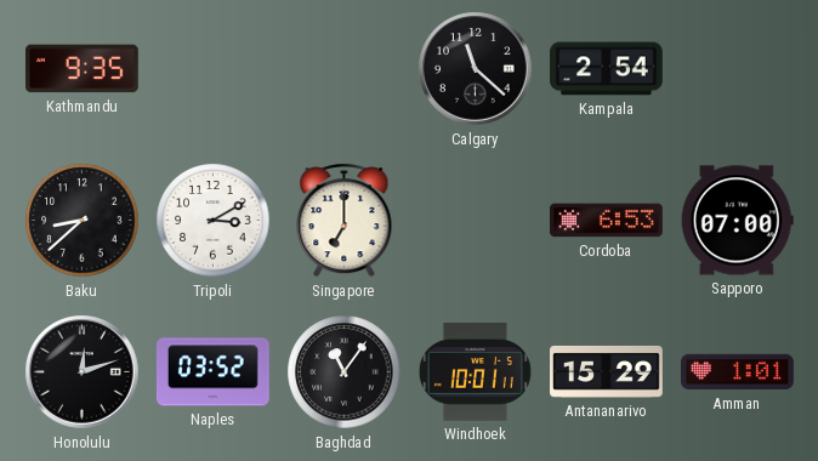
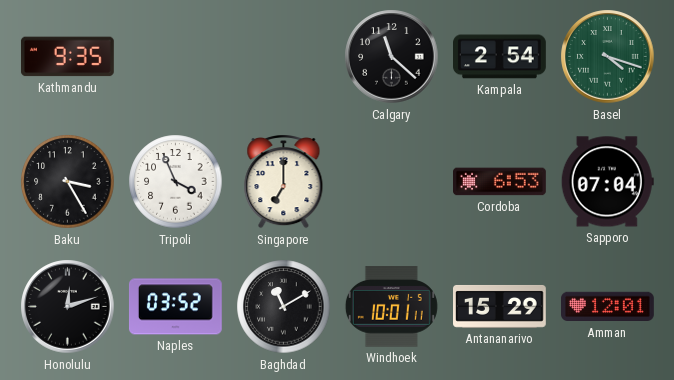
Basel: none -> 4:18 (608, 57)
Baku: 8:38 -> 3:25 (68, 182)
Tripoli: 3:10 -> 3:56 (176, 182)
Sapporo: 07:00 -> 07:04 (607, 182)
Baghdad: 11:06 -> 11:10 (284, 307)
Amman: 1:01 -> 12:01 (608, 307)
